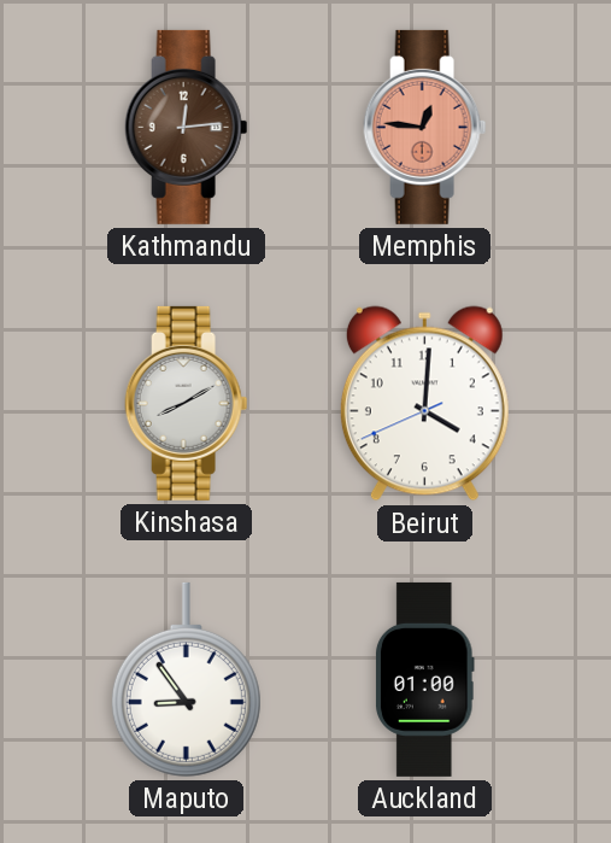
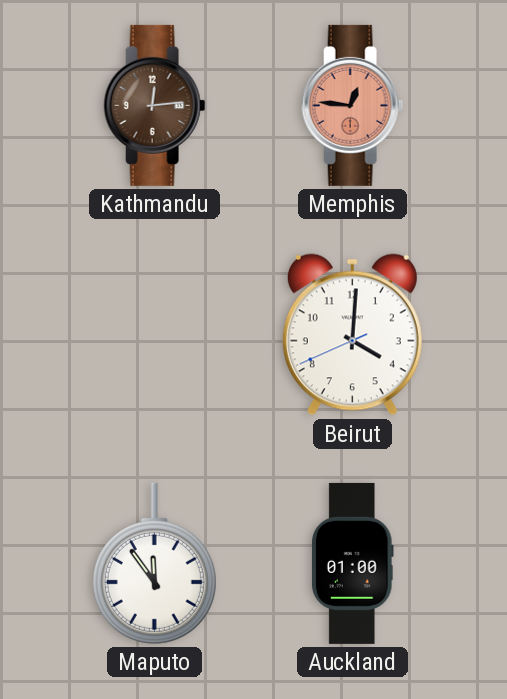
Kinshasa: 8:10 -> none (187, 403)
Maputo: 8:54 -> 11:54 (154, 563)
